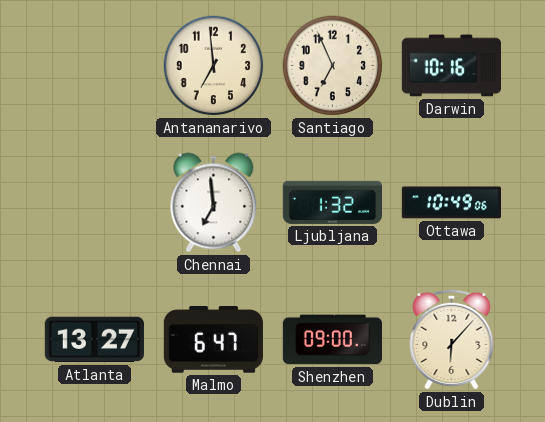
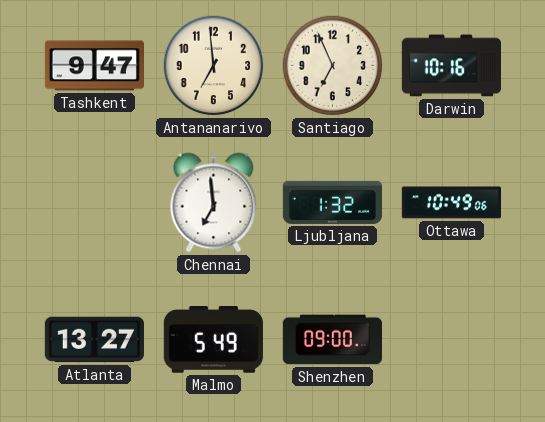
Tashkent: none -> 9:47 (94, 66)
Malmo: 6:47 -> 5:49 (213, 340)
Dublin: 6:07 -> none (452, 339)
